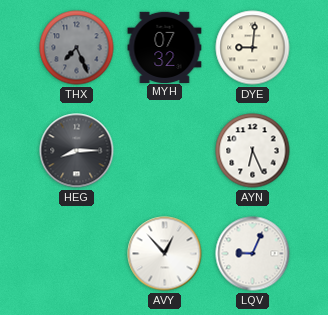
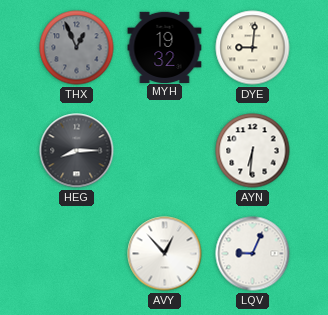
THX: 7:26 -> 12:56 (77, 48)
MYH: 07:32 -> 19:32 (165, 47)
AYN: 6:26 -> 6:31 (253, 151)
